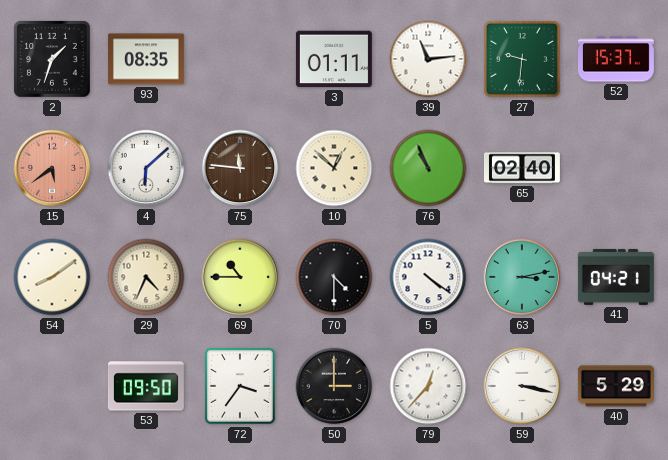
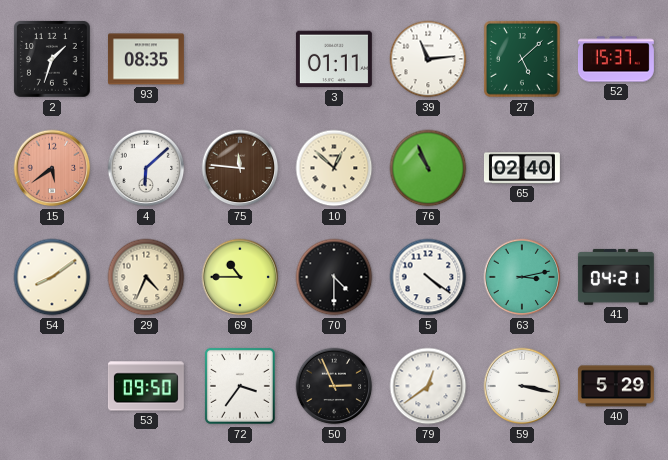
27: 9:31 -> 5:08 (523, 60)
50: 3:00 -> 2:56 (334, 386)
79: 12:37 -> 12:39 (428, 386)
